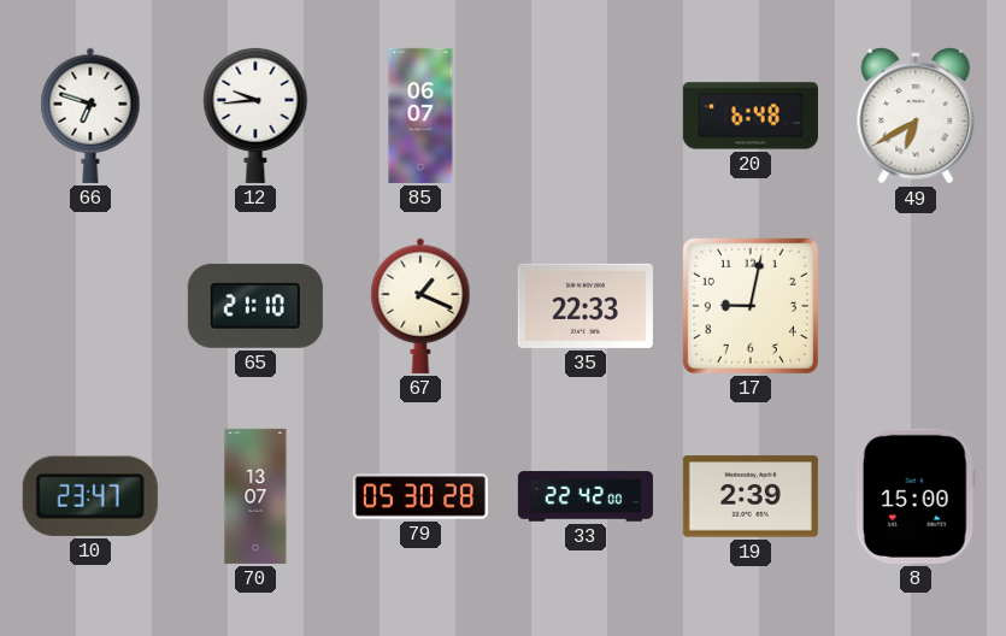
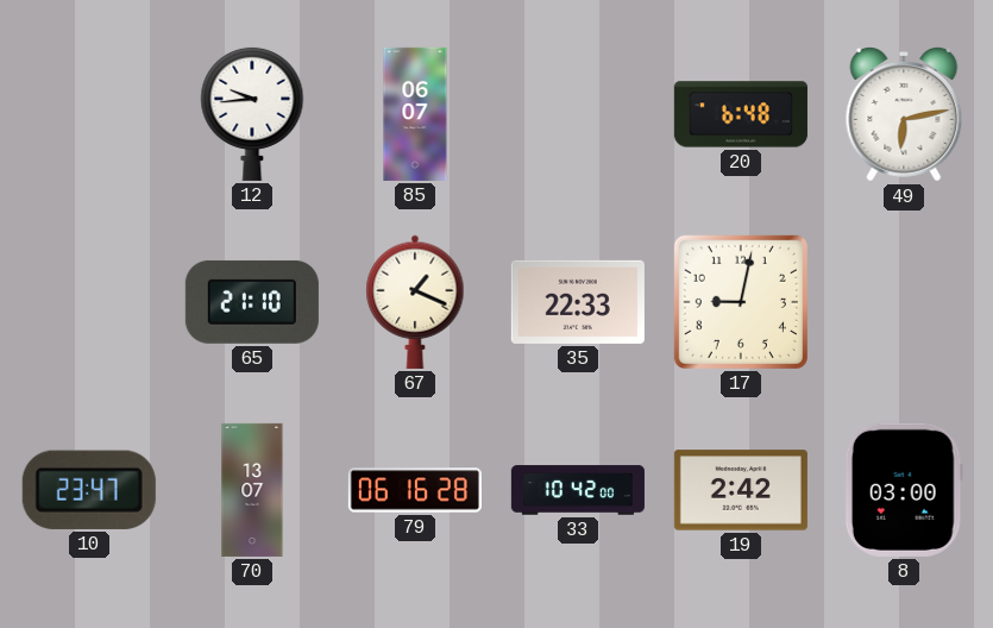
66: 6:48 -> none (90, 116)
49: 6:40 -> 6:13 (904, 115)
79: 05:30 -> 06:16 (415, 490)
33: 22:42 -> 10:42 (578, 490)
19: 2:39 -> 2:42 (741, 490)
8: 15:00 -> 03:00 (904, 490)
